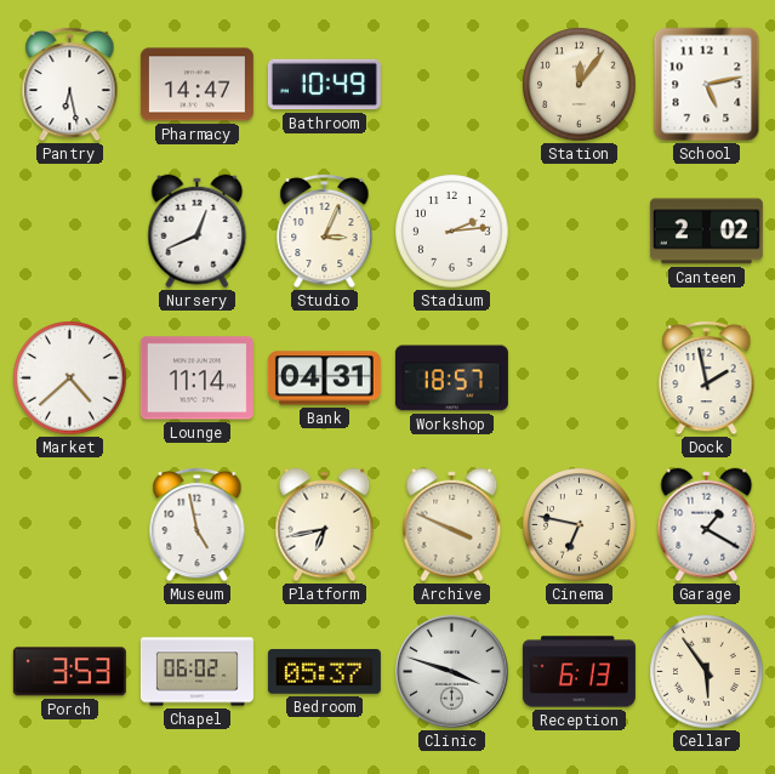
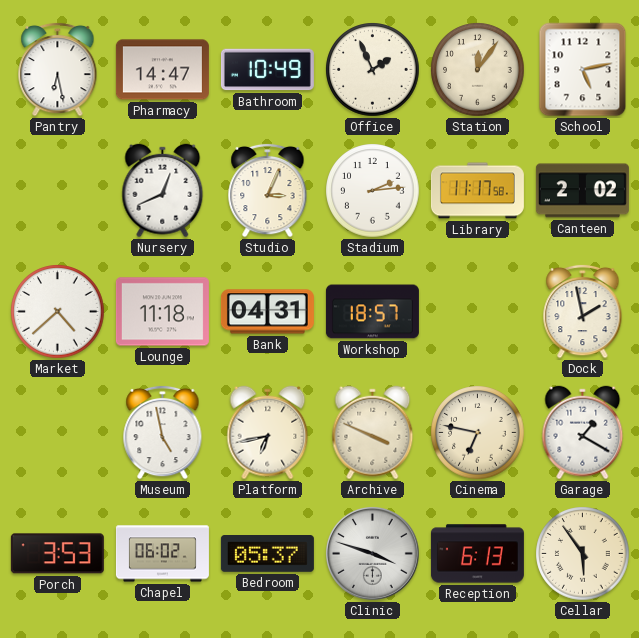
Office: none -> 1:56 (373, 70)
Library: none -> 11:17 (477, 191)
Lounge: 11:14 -> 11:18 (162, 312)
